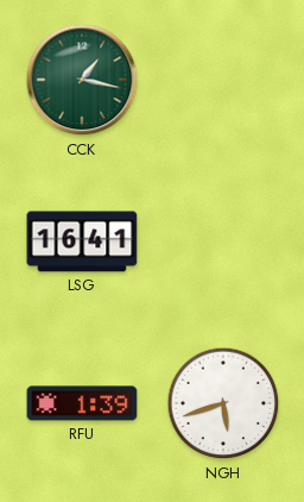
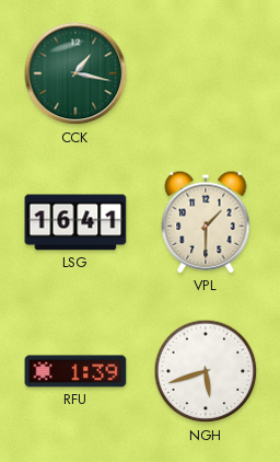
VPL: none -> 1:30 (206, 222)
